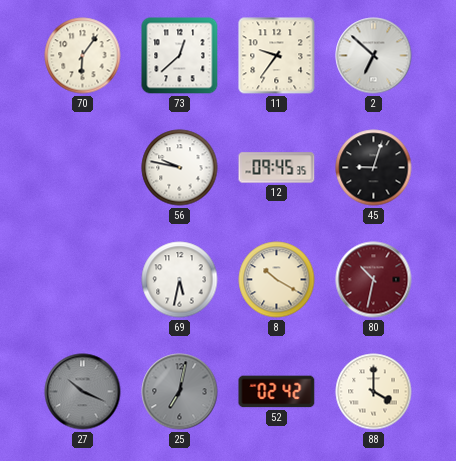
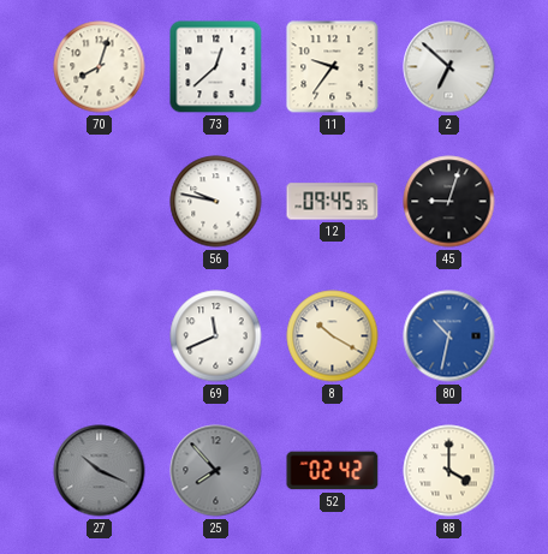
70: 6:06 -> 8:03 (100, 67)
69: 5:32 -> 11:41 (216, 336)
80 dial: burgundy -> blue (449, 336)
25: 7:02 -> 7:53 (216, 471)
